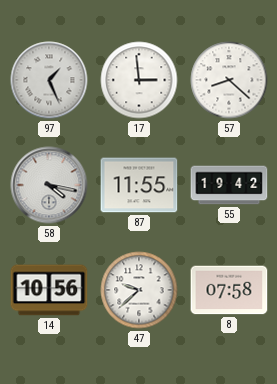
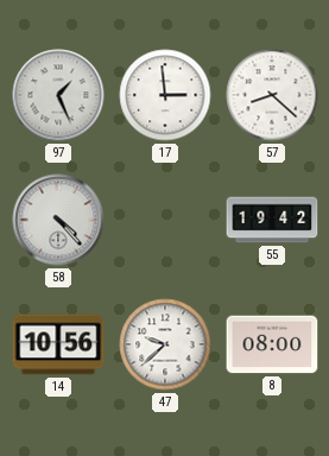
58: 4:17 -> 4:23 (58, 220)
87: 11:55 -> none (139, 185)
8: 07:58 -> 08:00 (272, 344)
